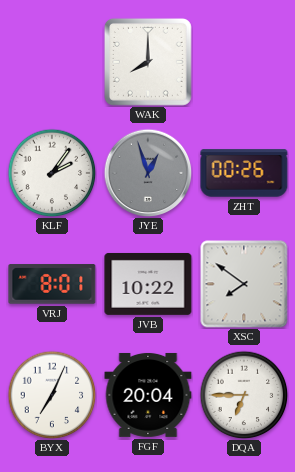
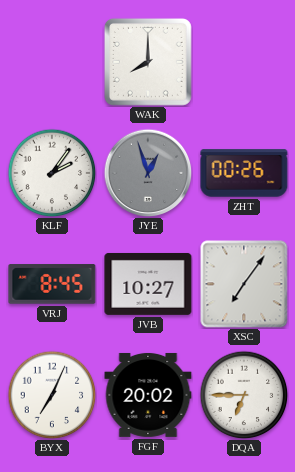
VRJ: 8:01 -> 8:45 (52, 284)
JVB: 10:22 -> 10:27 (148, 284)
XSC: 7:51 -> 7:06 (244, 284)
FGF: 20:04 -> 20:02 (148, 395)
